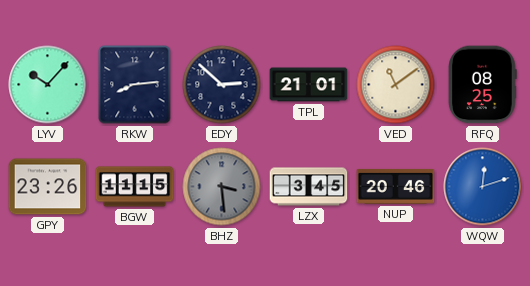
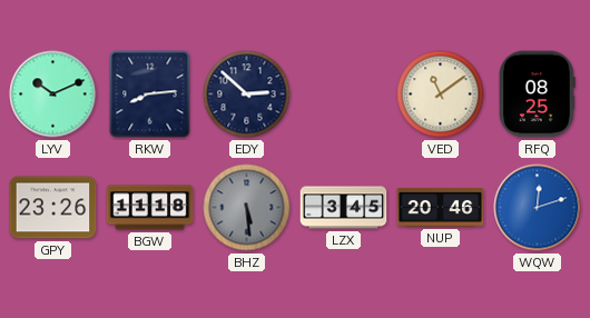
LYV: 10:07 -> 10:11 (53, 95)
TPL: 21:01 -> none (309, 85)
BGW: 11:15 -> 11:18 (150, 208)
BHZ: 3:29 -> 5:29 (247, 208)
